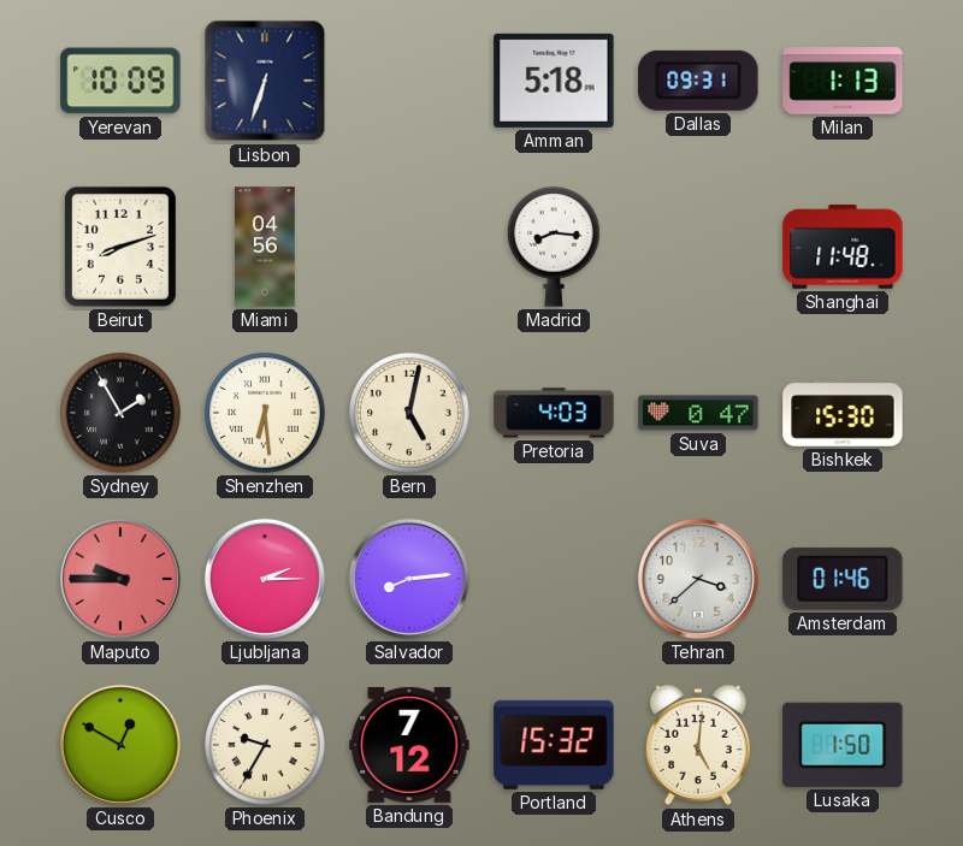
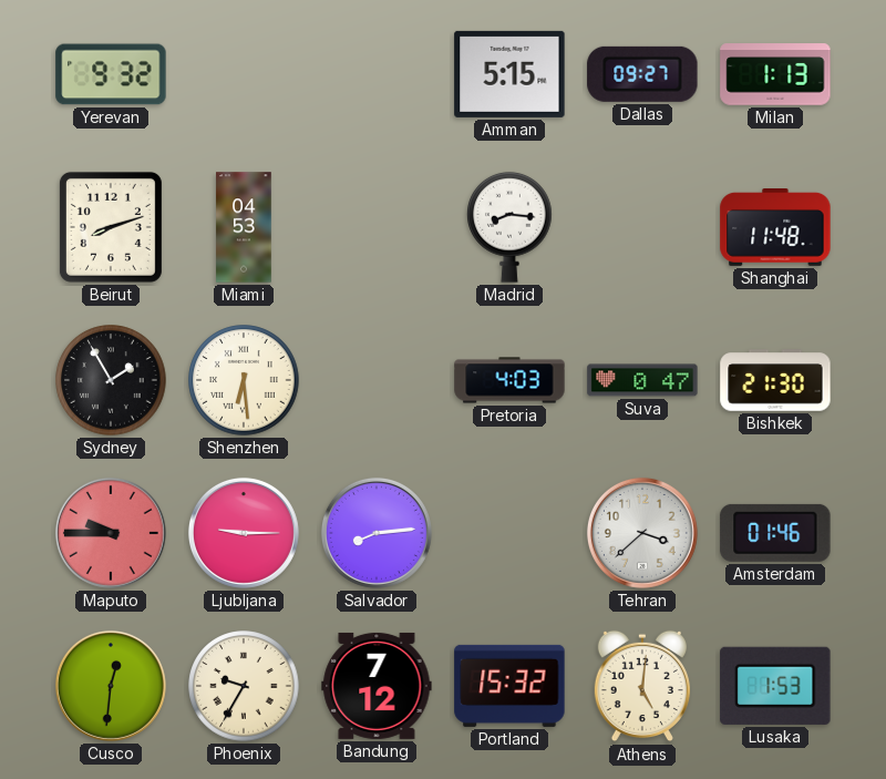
Yerevan: 10:09 -> 9:32 (111, 74)
Lisbon: 6:33 -> none (265, 81)
Amman: 5:18 -> 5:15 (509, 74)
Dallas: 09:31 -> 09:27 (642, 74)
Miami: 04:56 -> 04:53 (244, 227)
Bern: 5:02 -> none (409, 413)
Bishkek: 15:30 -> 21:30 (775, 380)
Ljubljana: 2:15 -> 9:15 (244, 533)
Cusco: 12:50 -> 12:31 (111, 686)
Lusaka: 1:50 -> 1:53 (775, 686)
